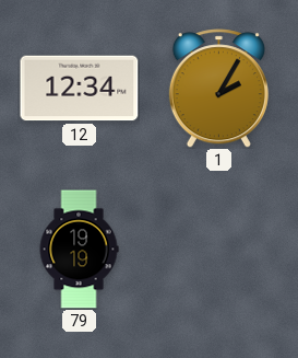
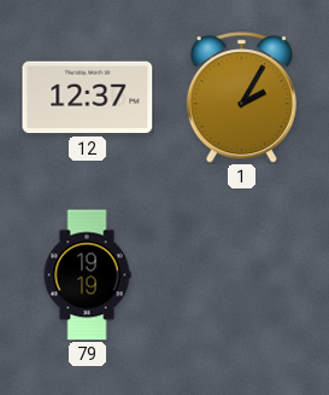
12: 12:34 -> 12:37 (88, 98)
